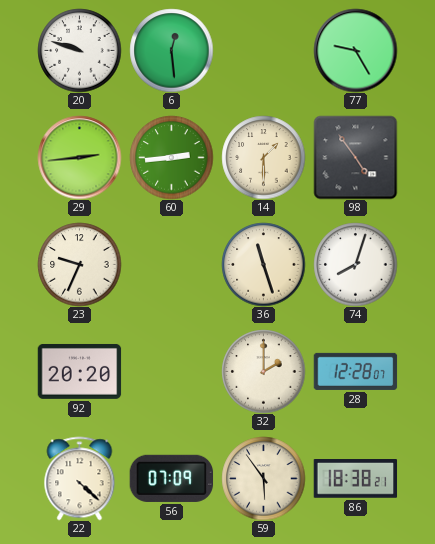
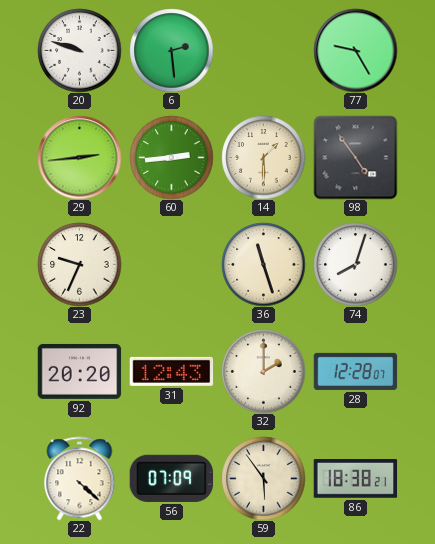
6: 12:29 -> 2:29 (171, 50)
31: none -> 12:43 (171, 371)
